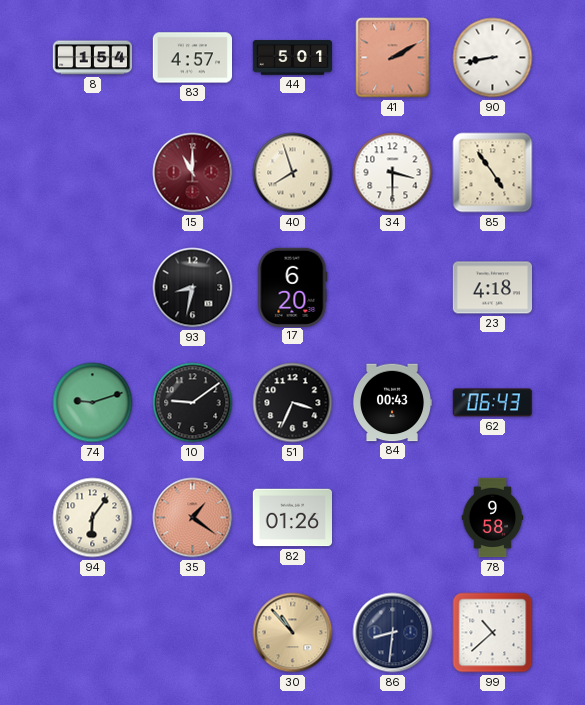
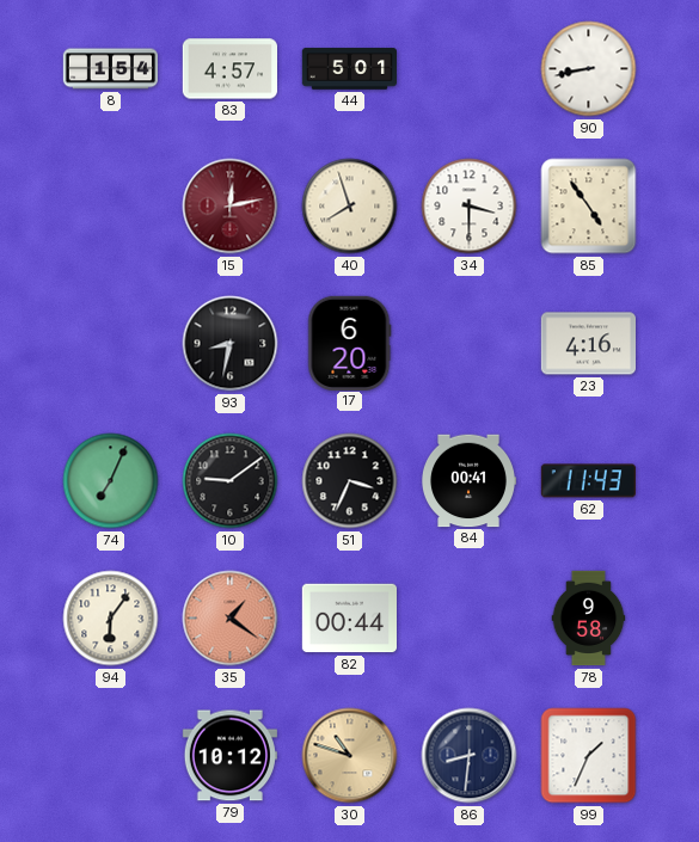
41: 2:10 -> none (393, 58)
15: 11:00 -> 12:13 (231, 207)
23: 4:18 -> 4:16 (588, 344)
74: 9:12 -> 7:04 (111, 481)
84: 00:43 -> 00:41 (467, 481)
62: 06:43 -> 11:43 (588, 481)
82: 01:26 -> 00:44 (349, 619)
79: none -> 10:12 (229, 756)
30: 10:53 -> 10:48 (350, 756)
99: 10:38 -> 1:34 (589, 756)
